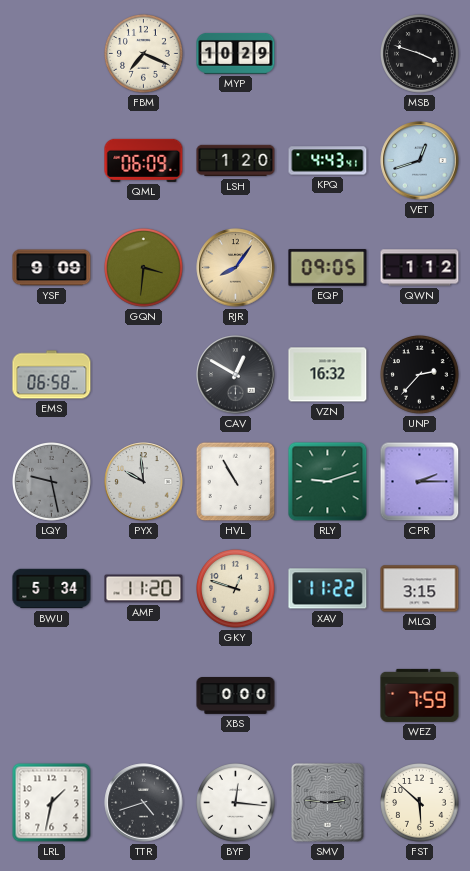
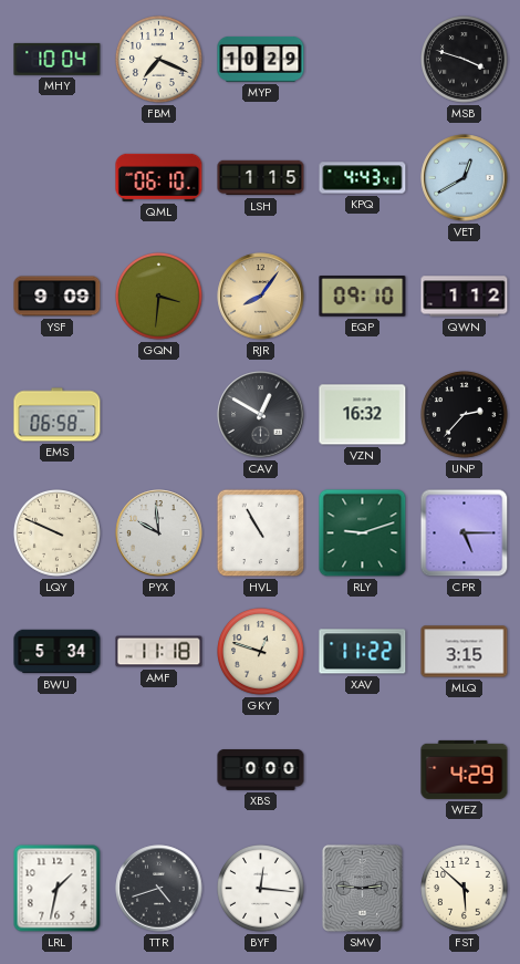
MHY: none -> 10:04 (58, 59)
QML: 06:09 -> 06:10 (159, 177)
LSH: 1:20 -> 1:15 (261, 178)
VET: 12:42 -> 12:40 (465, 178)
EQP: 09:05 -> 09:10 (363, 297)
LQY: 9:28 -> 9:49 (58, 533)
LQY dial: grey -> cream (58, 533)
CPR: 2:15 -> 5:15 (465, 533)
AMF: 11:20 -> 11:18 (159, 652)
WEZ: 7:59 -> 4:29 (465, 769)
